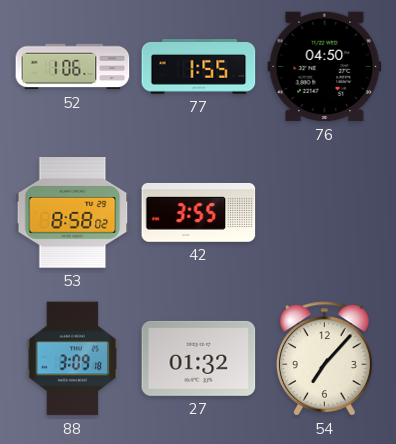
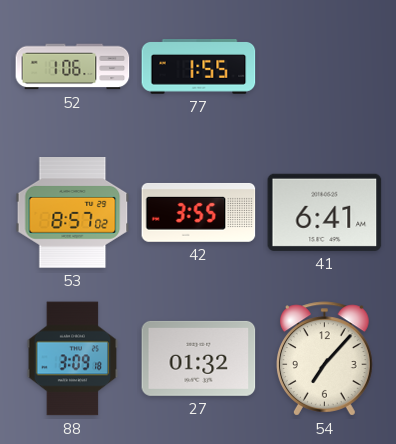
76: 04:50 -> none (325, 67)
53: 8:58 -> 8:57 (73, 213)
41: none -> 6:41 (325, 212)
